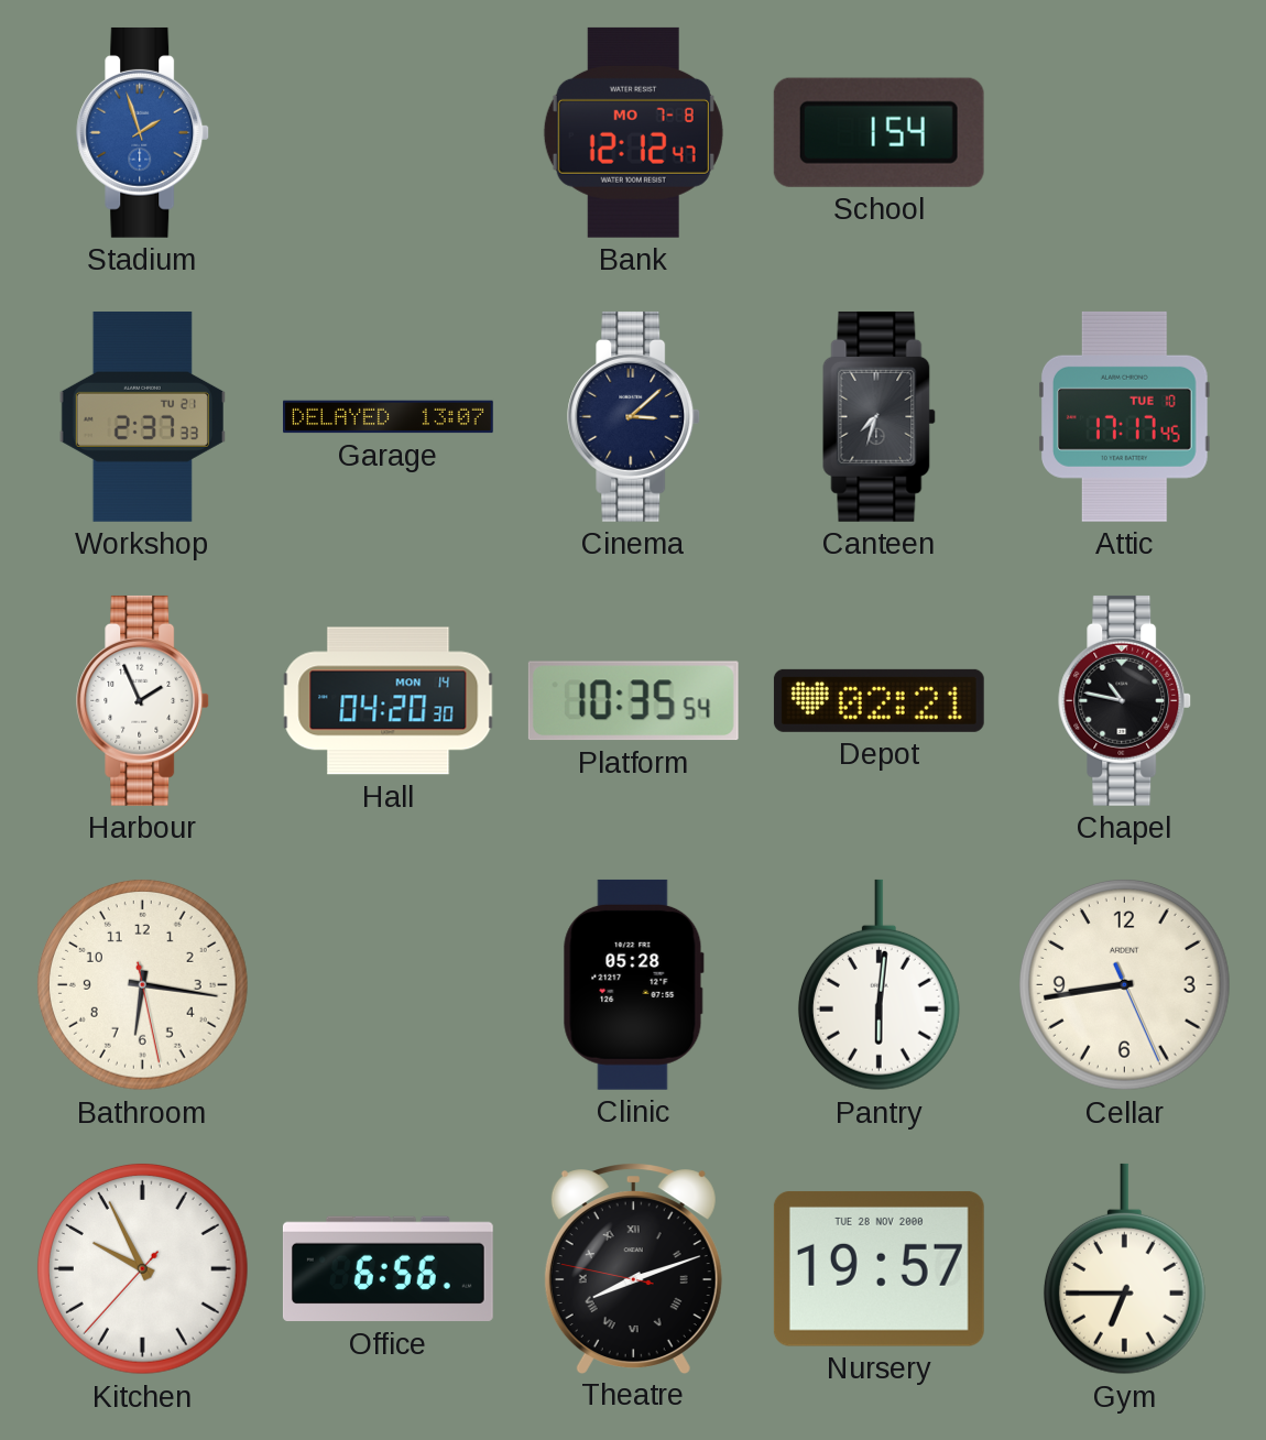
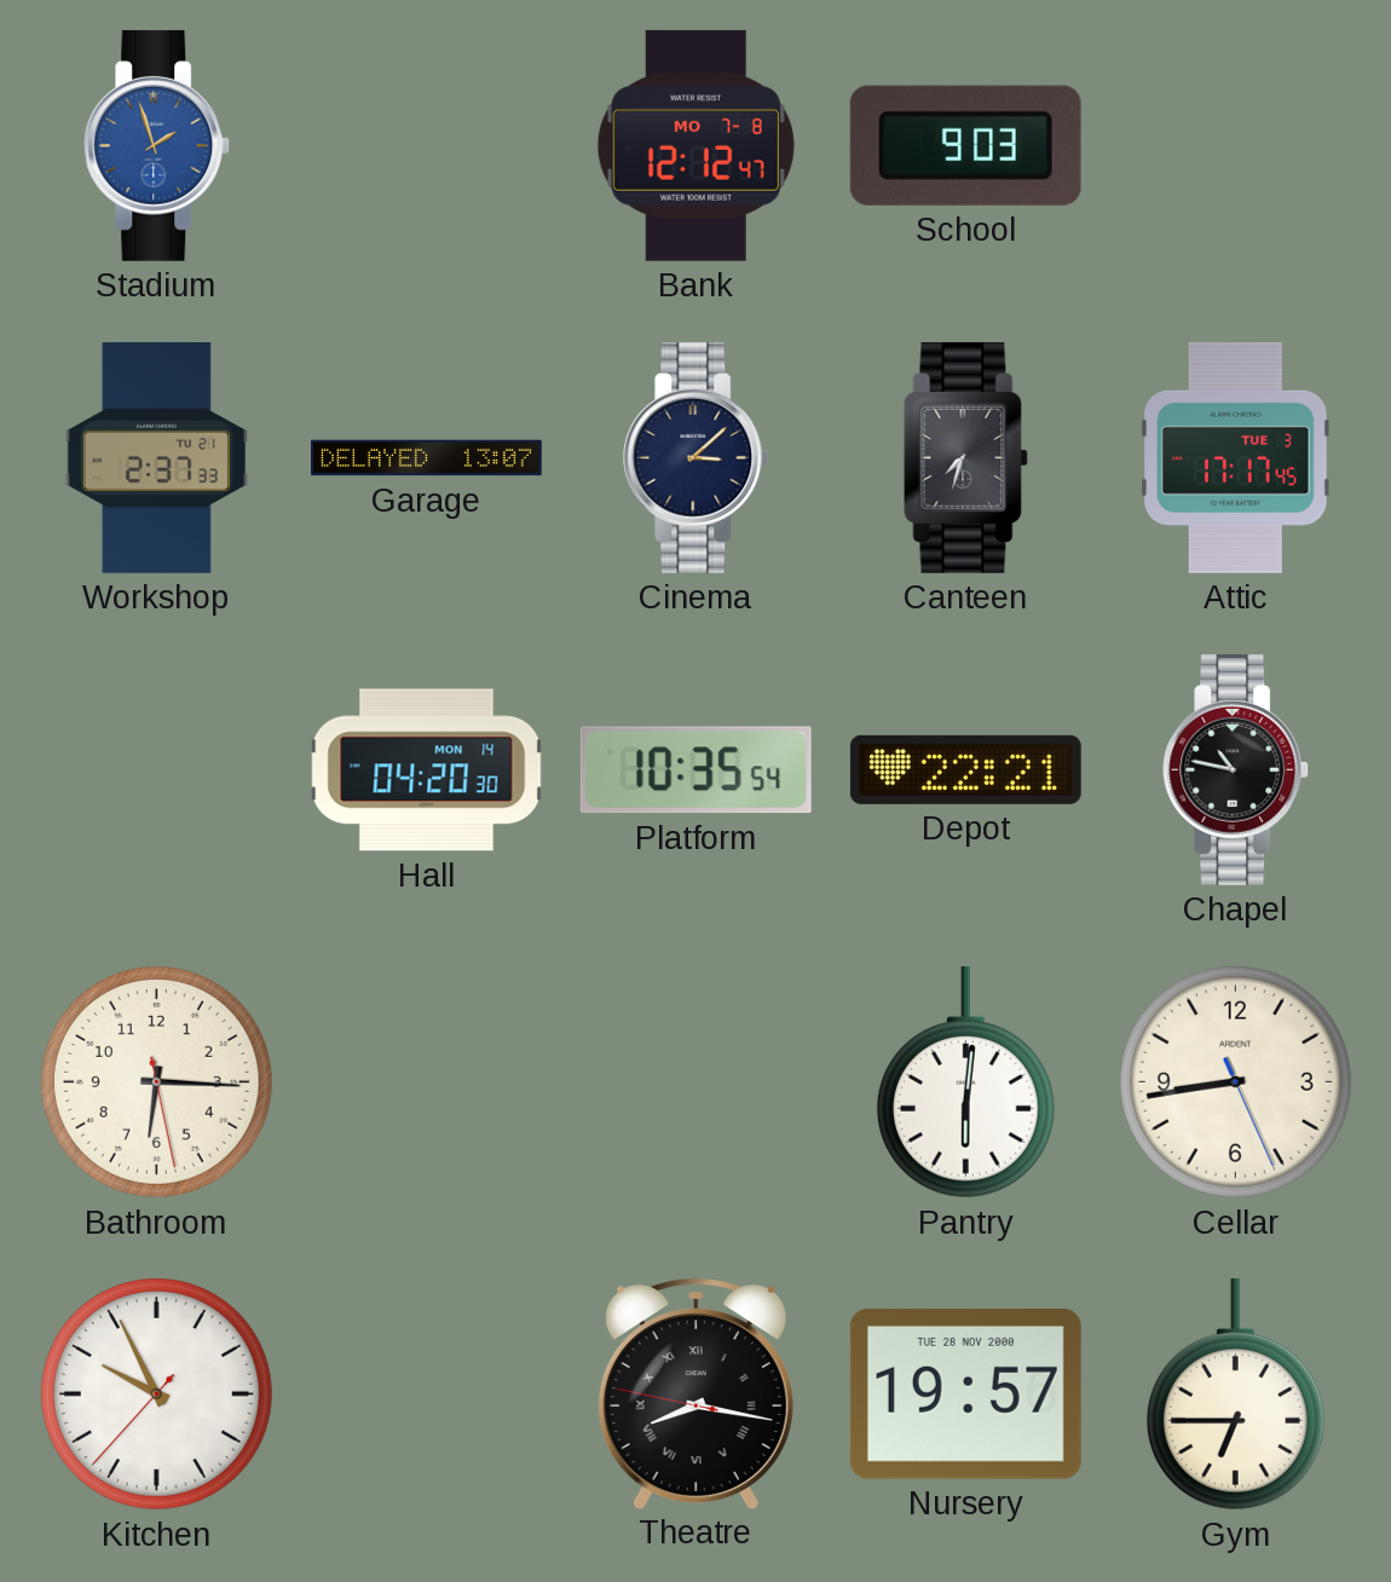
School: 1:54 -> 9:03 (965, 145)
Attic date: TUE 10 -> TUE 3 (1236, 457)
Harbour: 1:56 -> none (143, 700)
Depot: 02:21 -> 22:21 (965, 769)
Bathroom: 6:16 -> 6:15 (156, 1081)
Clinic: 05:28 -> none (633, 984)
Office: 6:56 -> none (388, 1269)
Theatre: 8:11 -> 8:16 (695, 1393)
